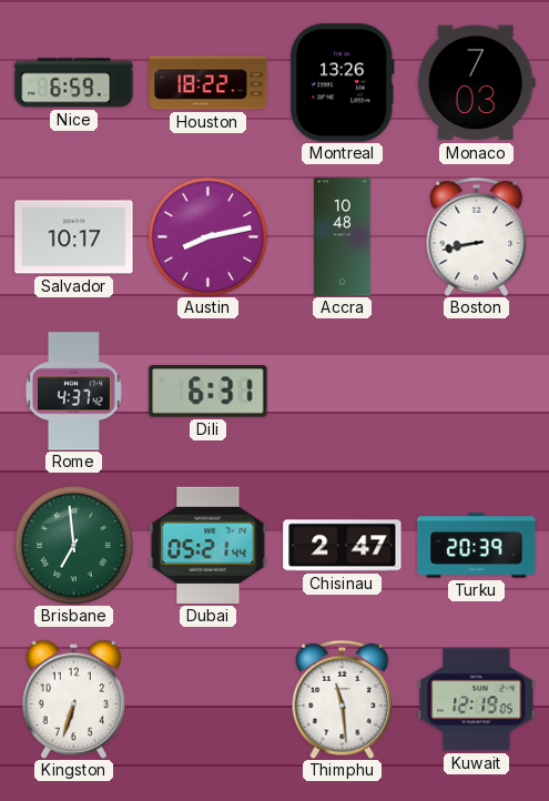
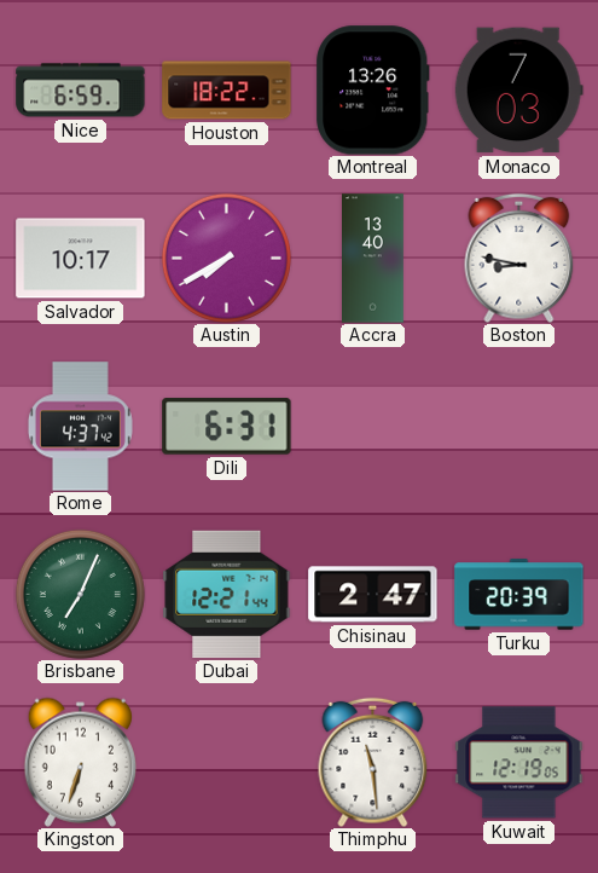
Austin: 8:13 -> 7:40 (226, 258)
Accra: 10:48 -> 13:40 (373, 259)
Boston: 8:43 -> 8:47 (519, 258)
Brisbane: 6:59 -> 7:04 (80, 594)
Dubai: 05:21 -> 12:21 (227, 594)
